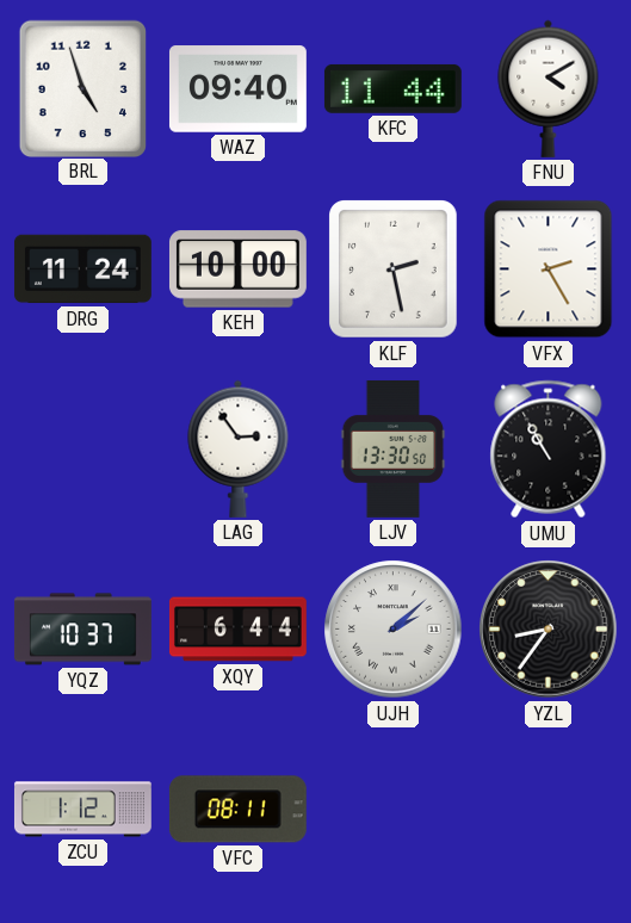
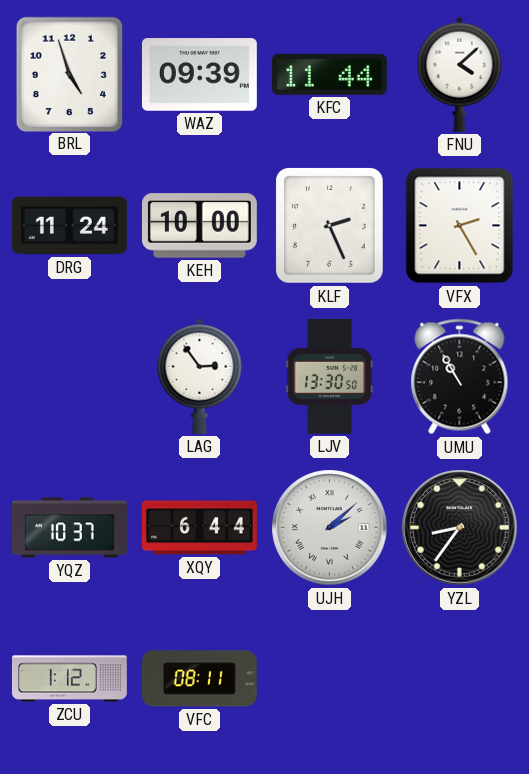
WAZ: 09:40 -> 09:39 (199, 75)
FNU: 4:10 -> 4:08 (460, 74)
KLF: 2:28 -> 2:26 (330, 226)
